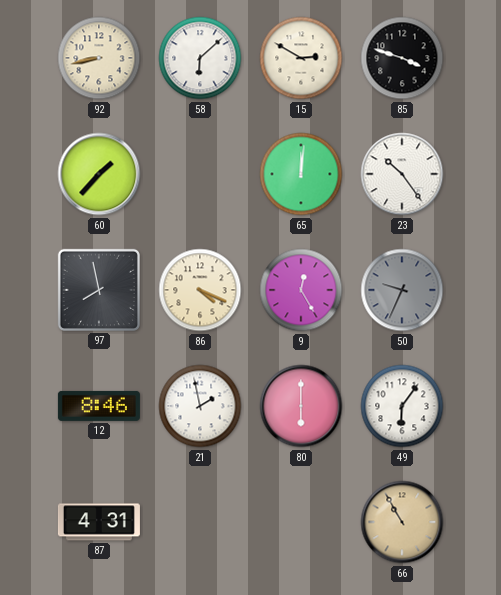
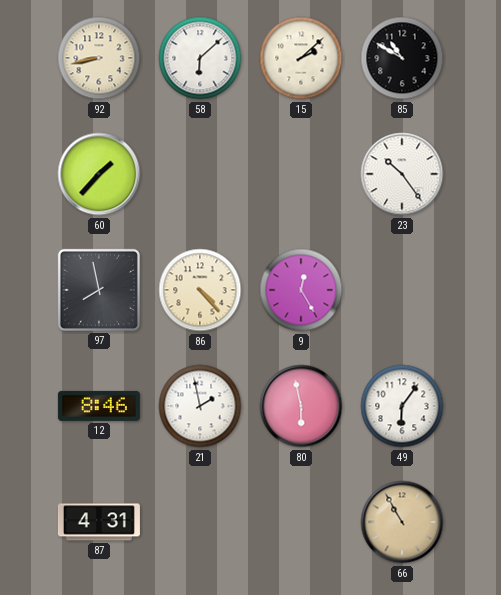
15: 2:50 -> 2:08 (301, 58)
85: 3:48 -> 10:50 (402, 58)
65: 12:01 -> none (301, 174)
86: 4:19 -> 4:23 (200, 290)
50: 9:34 -> none (402, 290)
80: 6:00 -> 5:58 (301, 406)
